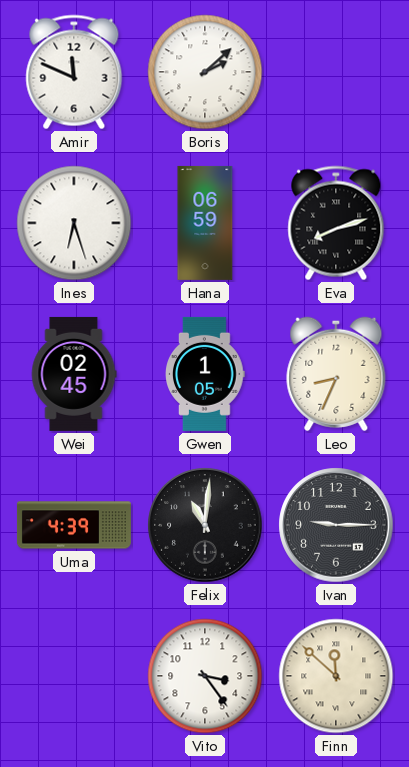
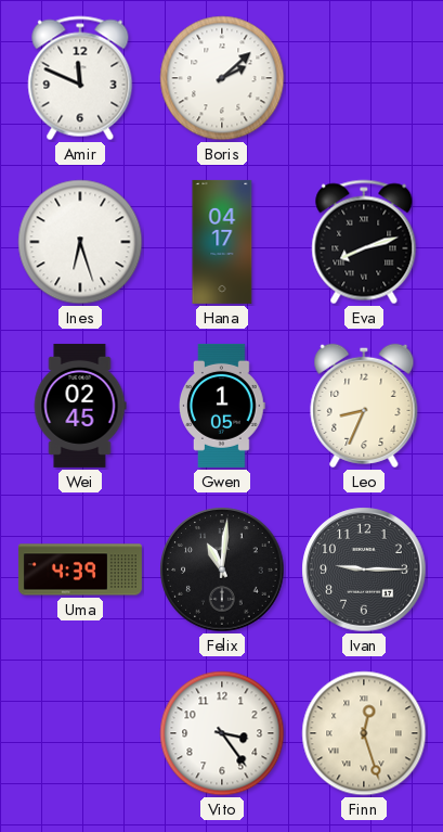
Hana: 06:59 -> 04:17 (222, 242)
Finn: 11:52 -> 12:27 (364, 733)
